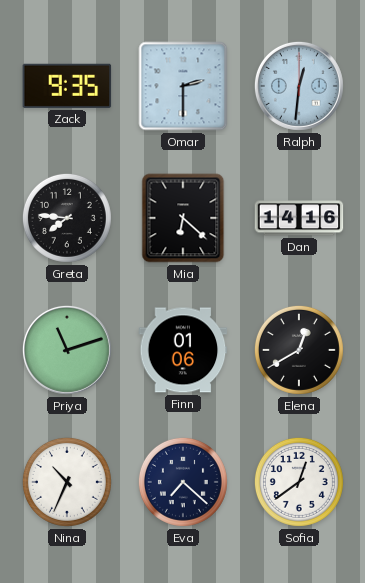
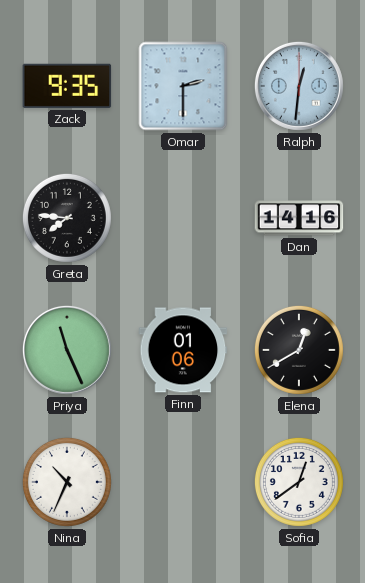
Mia: 6:22 -> none (183, 218)
Priya: 11:12 -> 11:26 (67, 350)
Eva: 7:22 -> none (183, 482)
